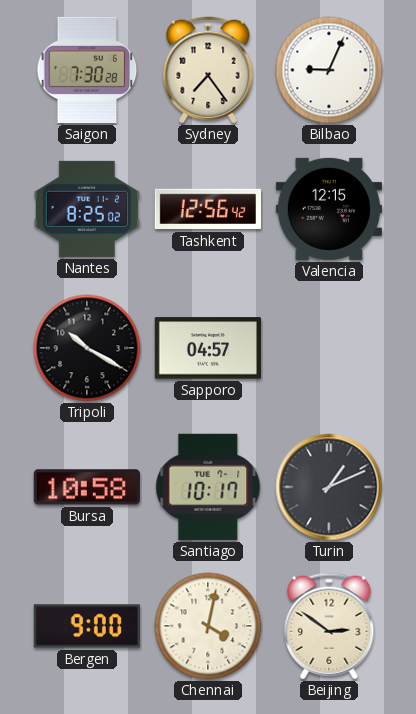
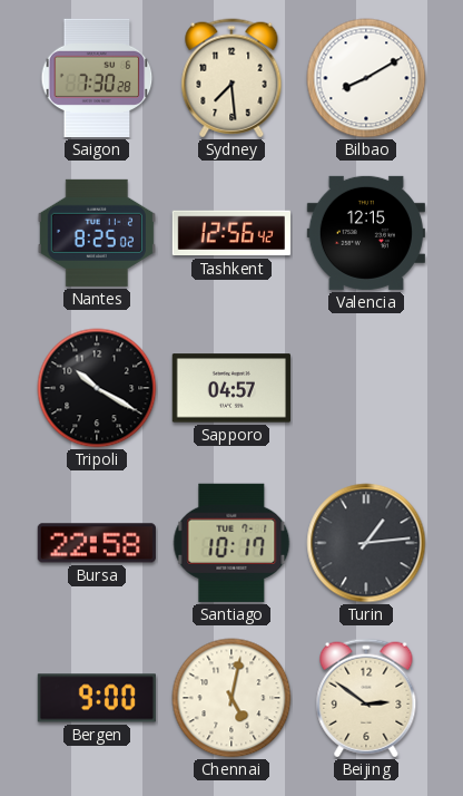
Sydney: 7:24 -> 7:29 (231, 78)
Bilbao: 9:04 -> 8:10 (366, 78)
Bursa: 10:58 -> 22:58 (97, 543)
Turin: 1:11 -> 1:14 (366, 543)
Chennai: 4:02 -> 5:02 (231, 698)
